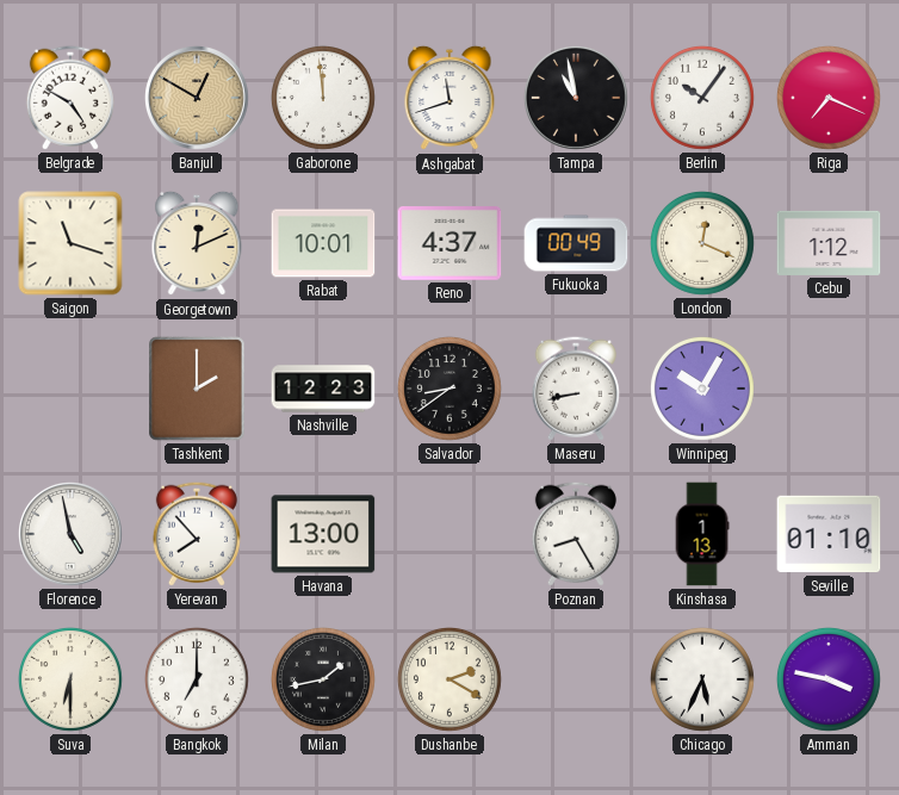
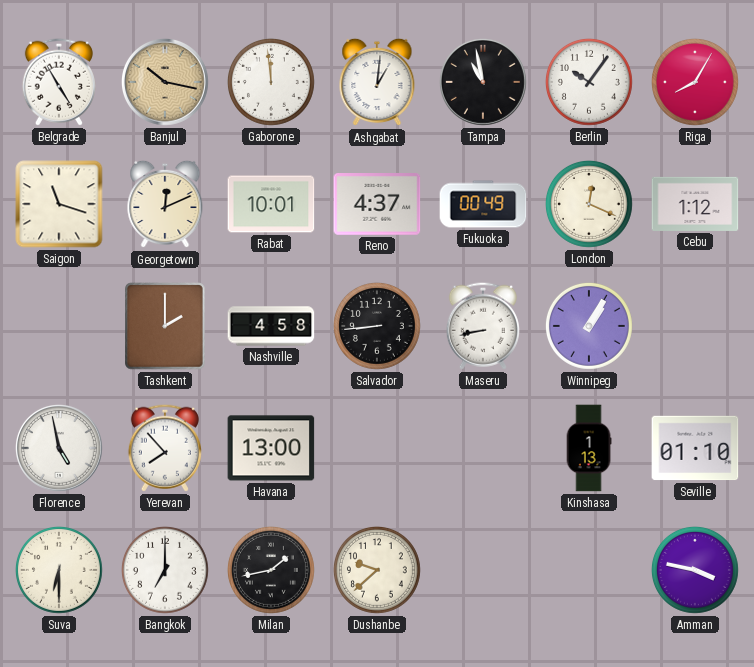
Belgrade: 4:50 -> 4:55 (59, 82)
Banjul: 12:50 -> 10:17 (166, 83)
Ashgabat: 11:42 -> 1:01 (377, 82)
Riga: 7:19 -> 8:05 (695, 82)
Nashville: 12:23 -> 4:58 (271, 326)
Salvador: 8:39 -> 8:44 (377, 326)
Winnipeg: 10:05 -> 1:05 (589, 326)
Poznan: 8:25 -> none (576, 534)
Dushanbe: 2:20 -> 9:38 (377, 570)
Chicago: 5:34 -> none (702, 679)
